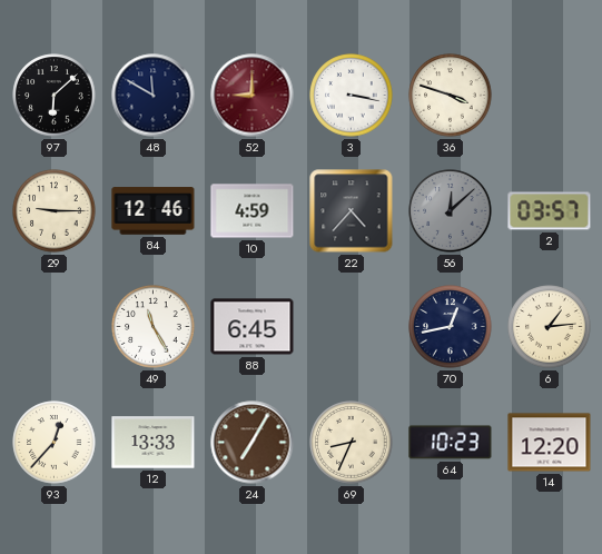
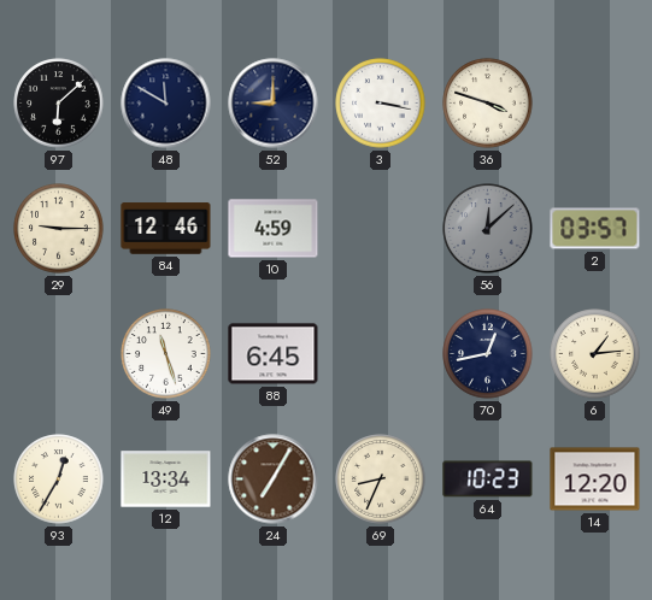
52 dial: burgundy -> navy (274, 104)
22: 4:37 -> none (352, 211)
49: 11:25 -> 11:27 (166, 354)
93: 12:37 -> 12:35 (59, 480)
12: 13:33 -> 13:34 (166, 480)
